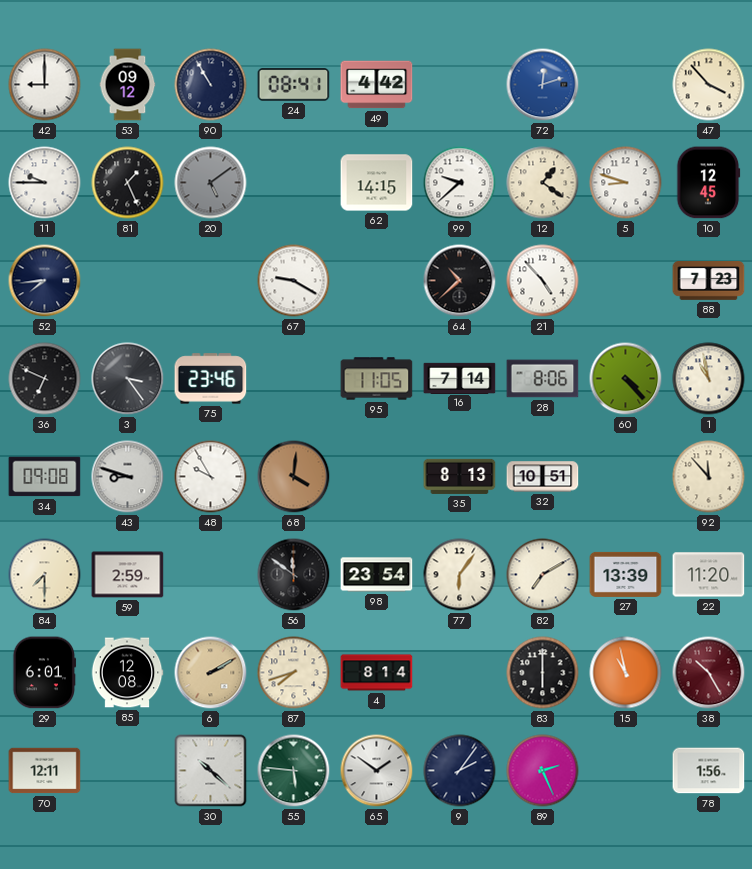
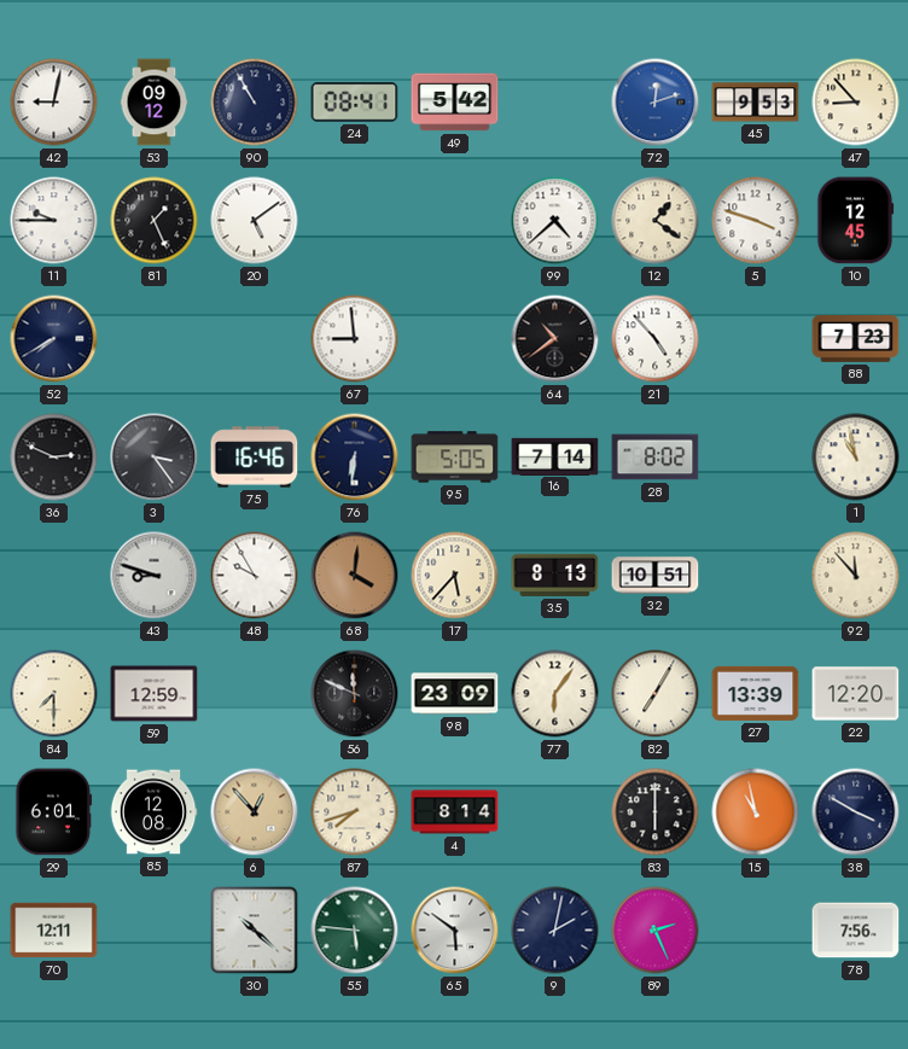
42: 9:00 -> 9:02 (54, 103)
49: 4:42 -> 5:42 (455, 103)
45: none -> 9:53 (756, 103)
47: 3:53 -> 8:53 (856, 103)
20 dial: grey -> white (255, 221)
62: 14:15 -> none (377, 183)
99: 9:38 -> 4:38 (555, 221)
5: 8:48 -> 3:48 (756, 221)
52: 7:44 -> 7:40 (54, 339)
67: 9:20 -> 8:59 (355, 339)
64: 10:38 -> 10:39 (555, 339)
36: 6:49 -> 2:49 (54, 458)
75: 23:46 -> 16:46 (255, 458)
76: none -> 6:31 (355, 458)
95: 11:05 -> 5:05 (455, 458)
28: 8:06 -> 8:02 (656, 458)
60: 4:23 -> none (626, 379)
34: 09:08 -> none (45, 477)
17: none -> 5:37 (455, 576)
59: 2:59 -> 12:59 (155, 694)
56: 11:51 -> 11:49 (355, 694)
98: 23:54 -> 23:09 (455, 694)
82: 7:10 -> 7:05 (656, 694)
22: 11:20 -> 12:20 (856, 694)
6: 2:10 -> 12:53 (255, 812)
38: 10:25 -> 3:50 (856, 812)
38 dial: burgundy -> navy (856, 812)
65: 1:51 -> 5:51 (455, 931)
9: 2:06 -> 2:02 (555, 931)
78: 1:56 -> 7:56 (856, 931)
